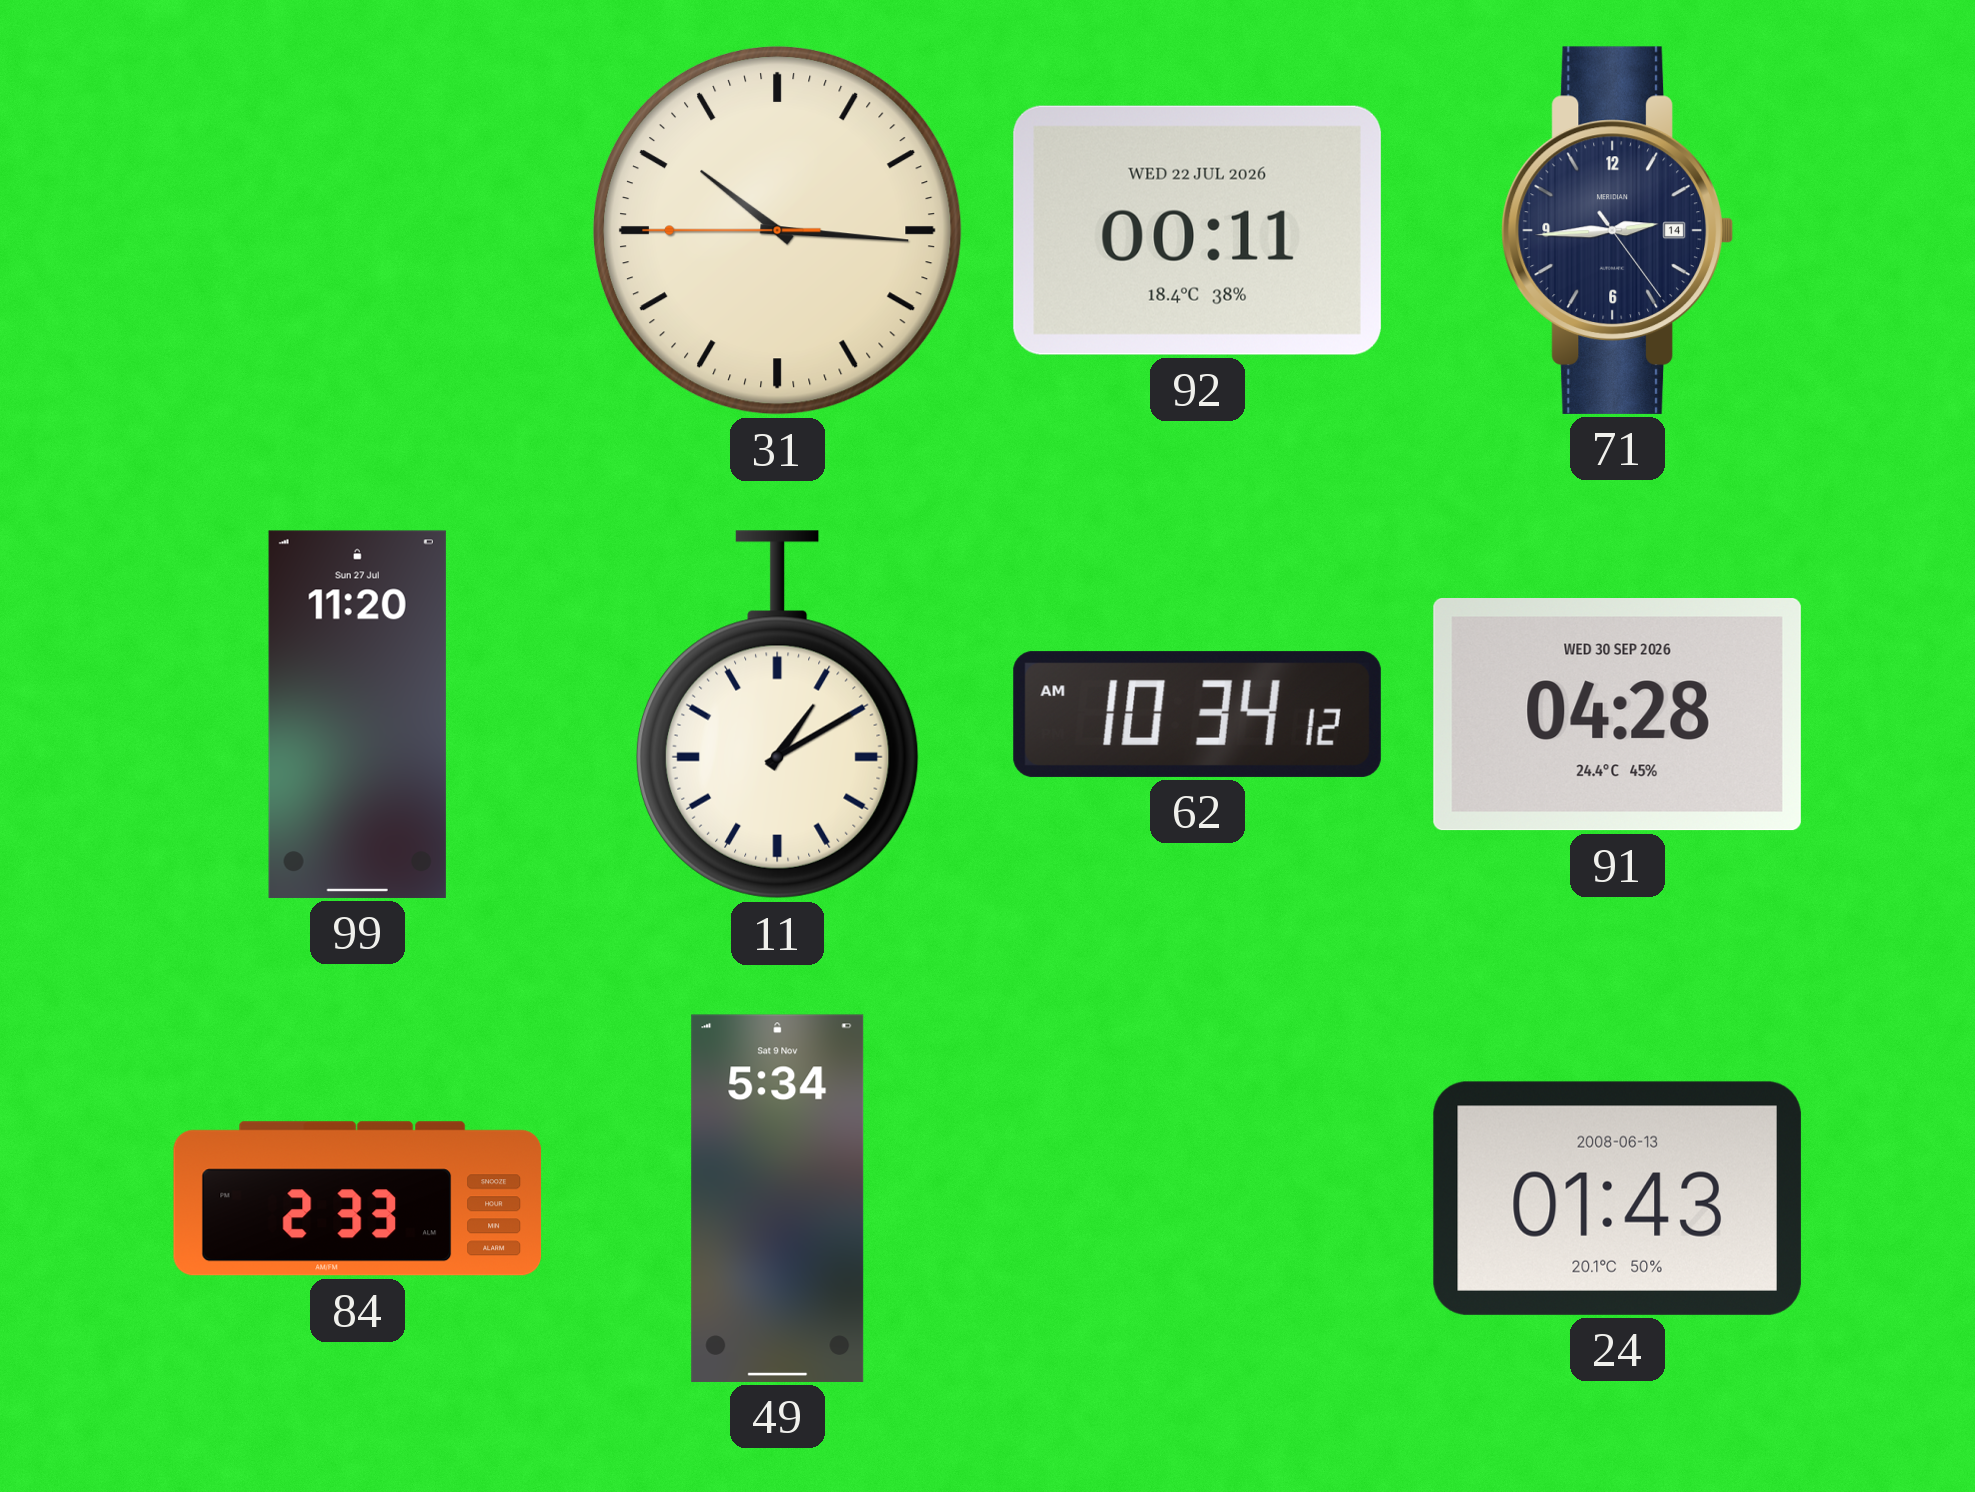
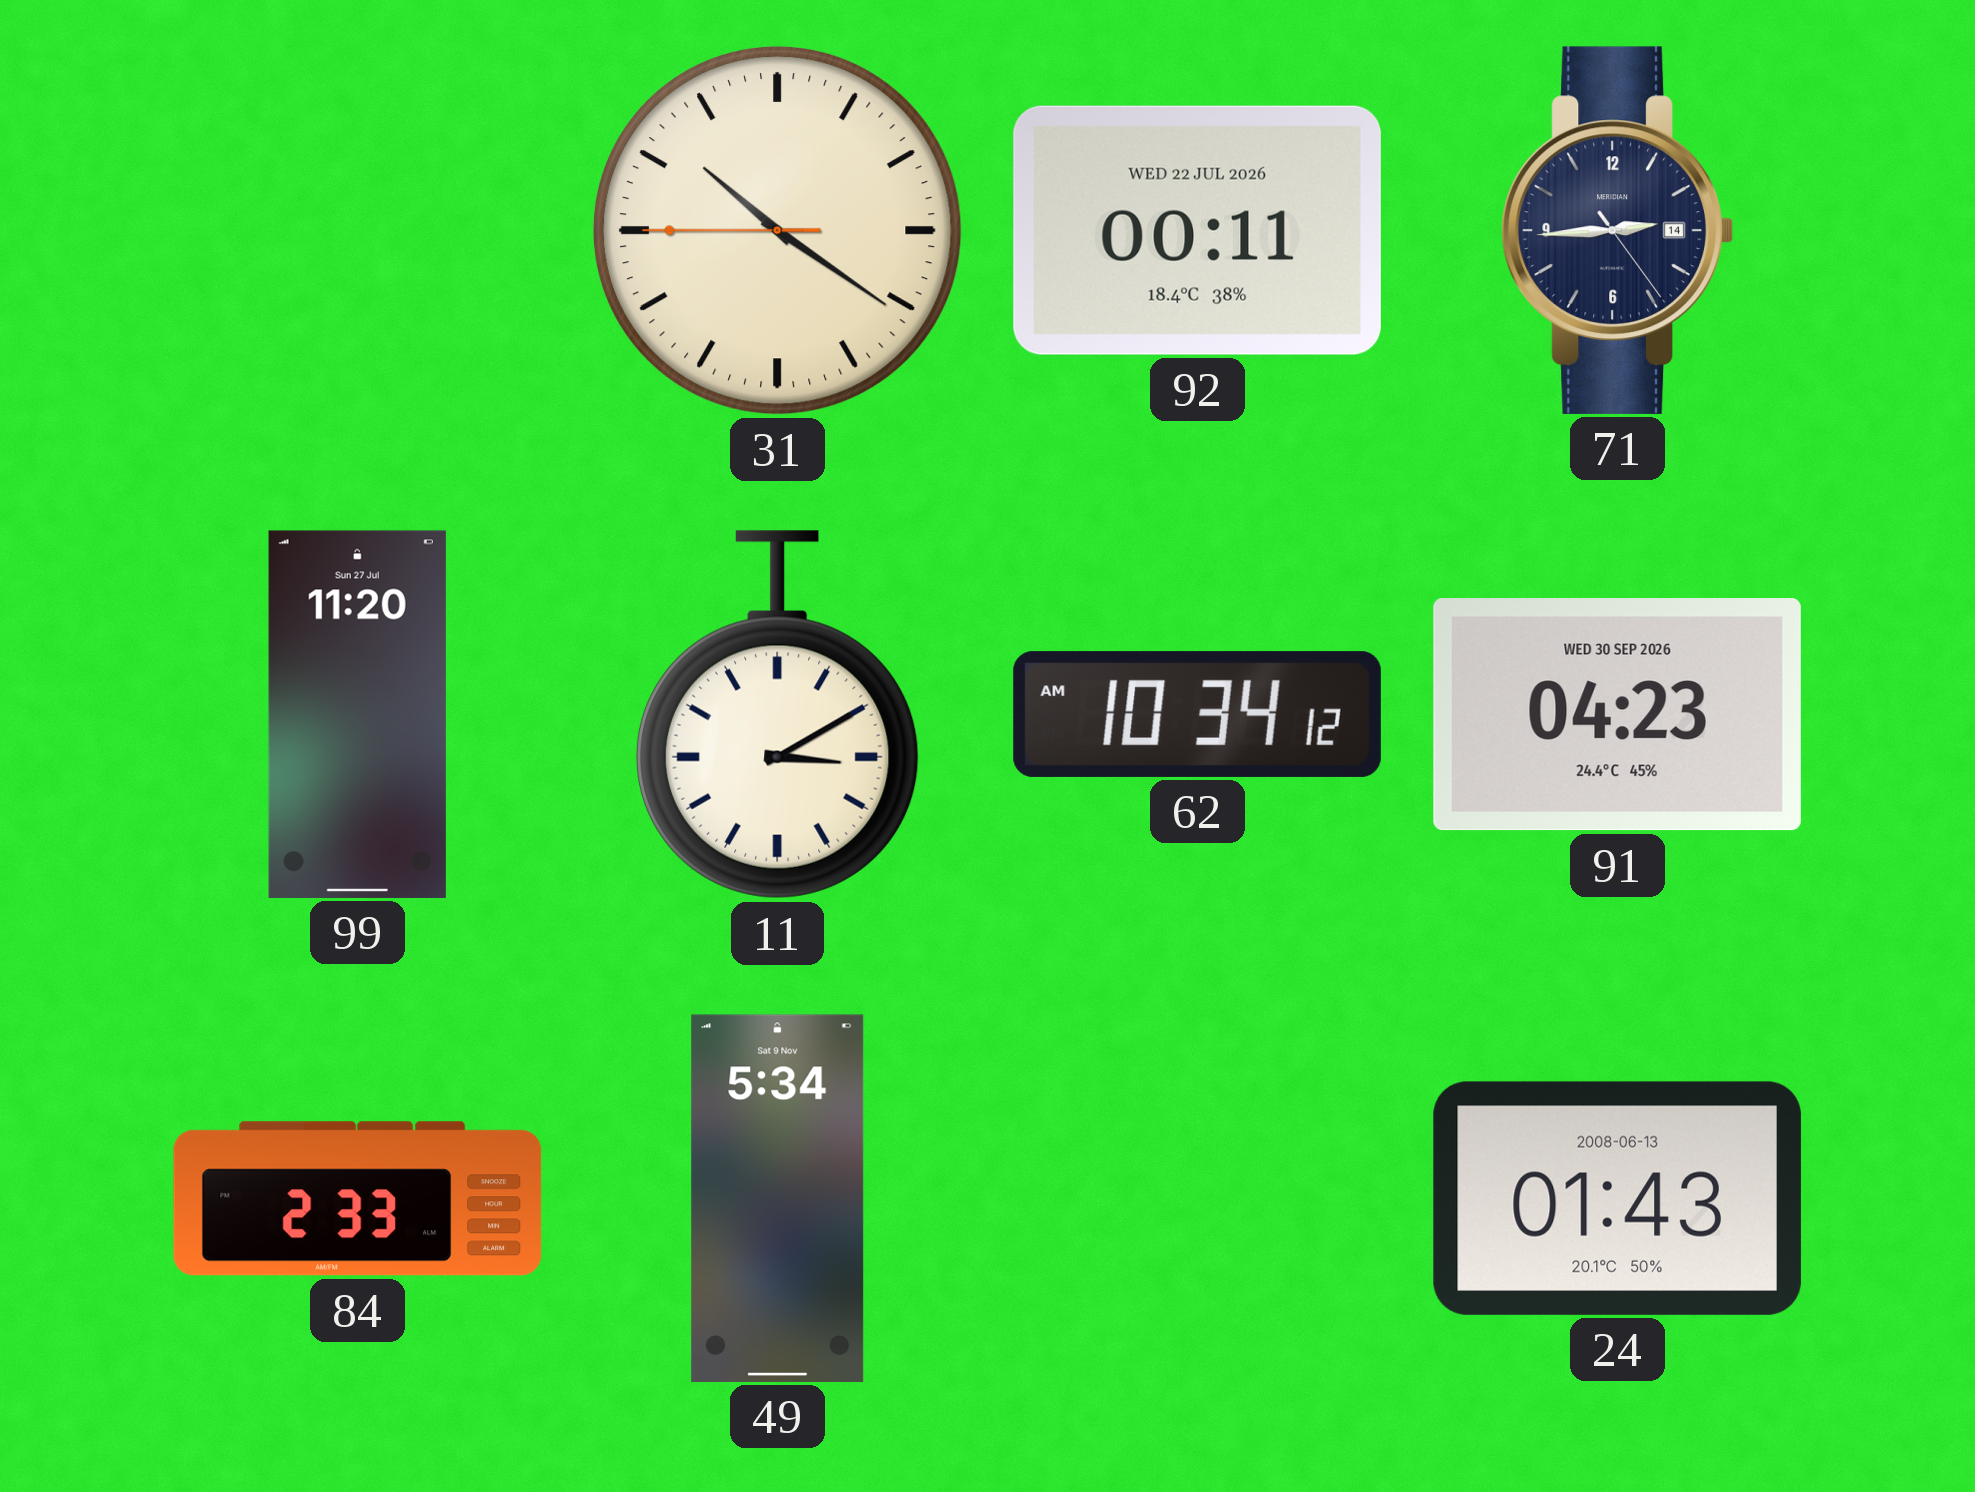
31: 10:15 -> 10:20 (777, 230)
11: 1:10 -> 3:10 (777, 715)
91: 04:28 -> 04:23 (1617, 715)
